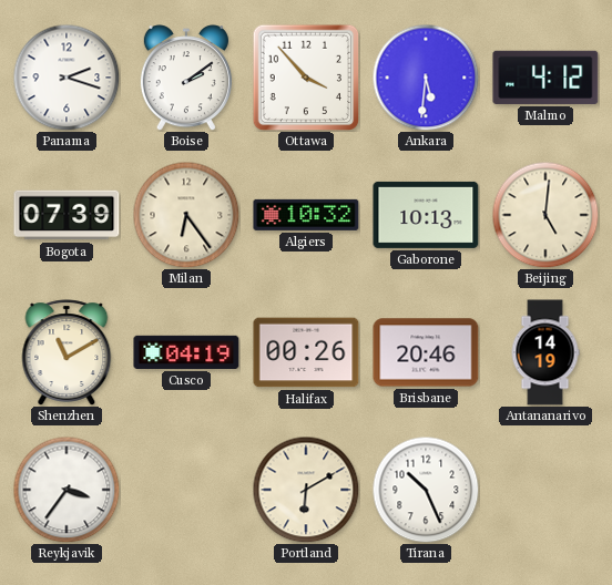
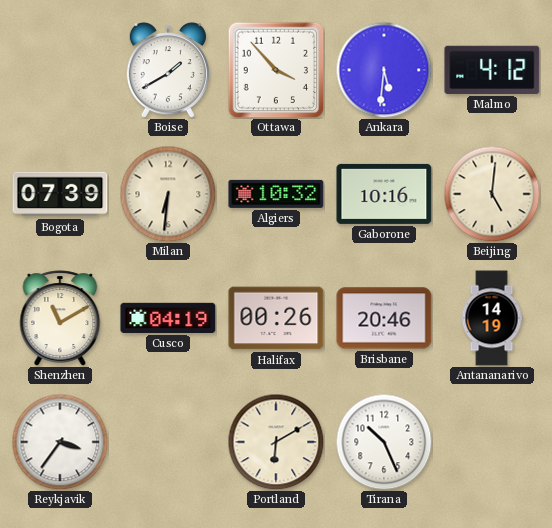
Panama: 2:18 -> none (67, 78)
Boise: 2:09 -> 1:40 (168, 70)
Milan: 6:24 -> 6:31 (168, 194)
Gaborone: 10:13 -> 10:16 (384, 194)
